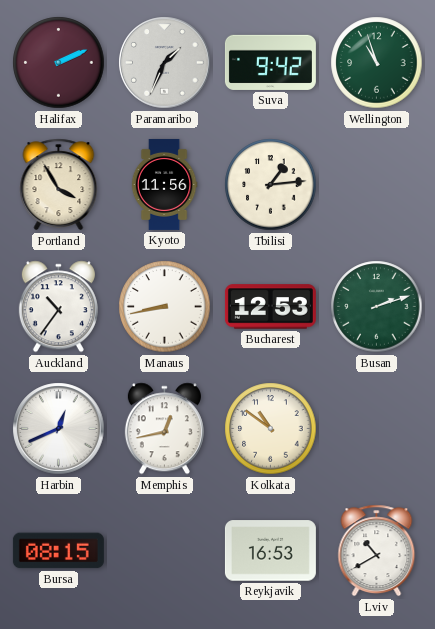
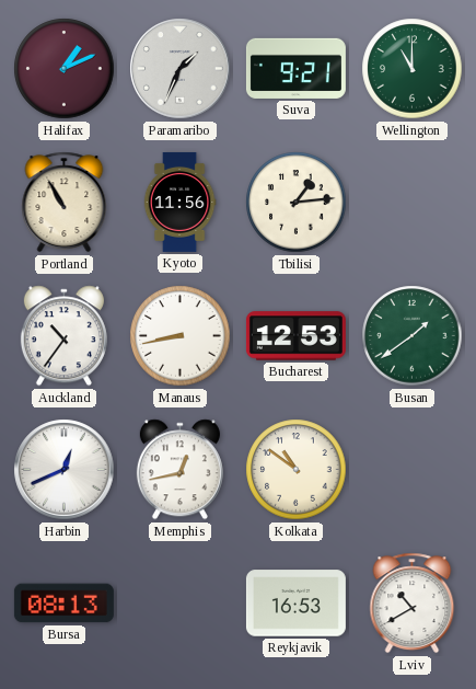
Halifax: 2:11 -> 1:11 (65, 69)
Suva: 9:42 -> 9:21 (295, 68)
Wellington: 10:57 -> 11:00 (413, 69)
Portland: 3:55 -> 10:55 (65, 203)
Busan: 2:12 -> 1:39 (413, 336)
Bursa: 08:15 -> 08:13 (63, 604)
